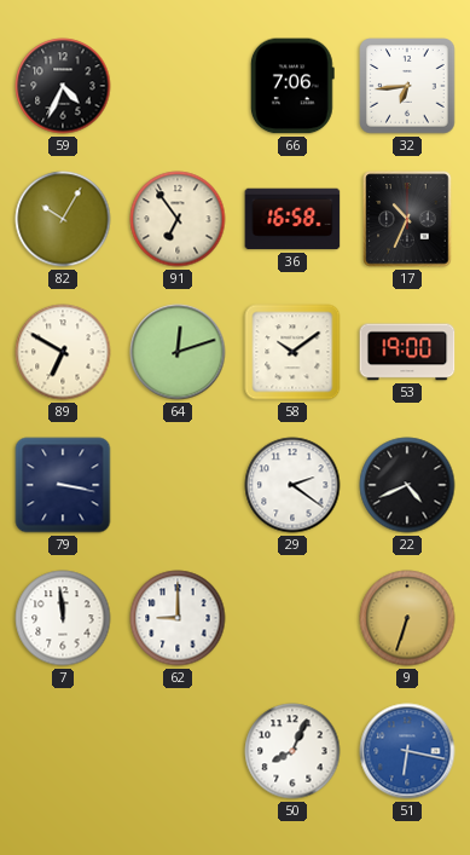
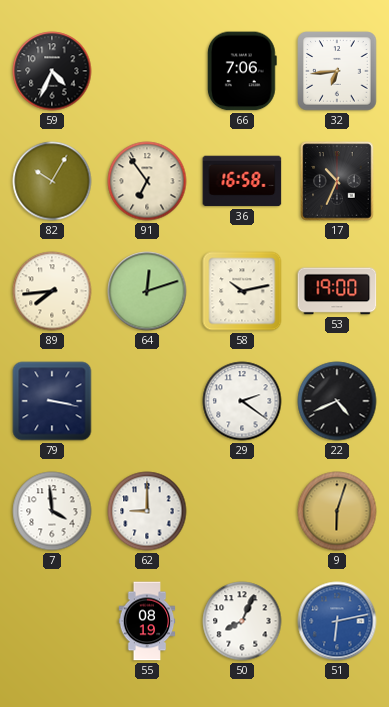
89: 6:50 -> 7:44 (52, 291)
58: 10:09 -> 10:13 (242, 291)
7: 11:59 -> 3:59 (52, 511)
9: 6:33 -> 6:03 (337, 511)
55: none -> 08:19 (147, 621)
51: 6:17 -> 6:13 (337, 621)
